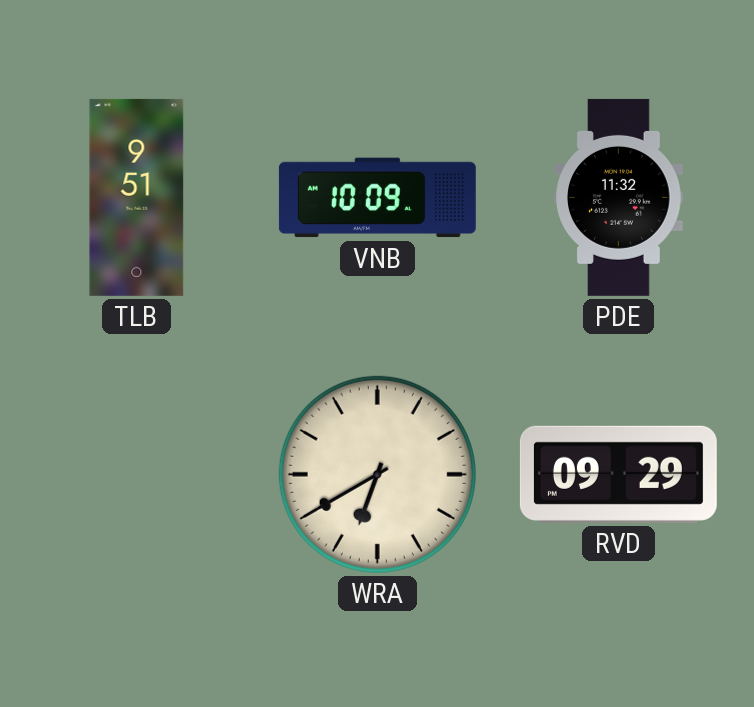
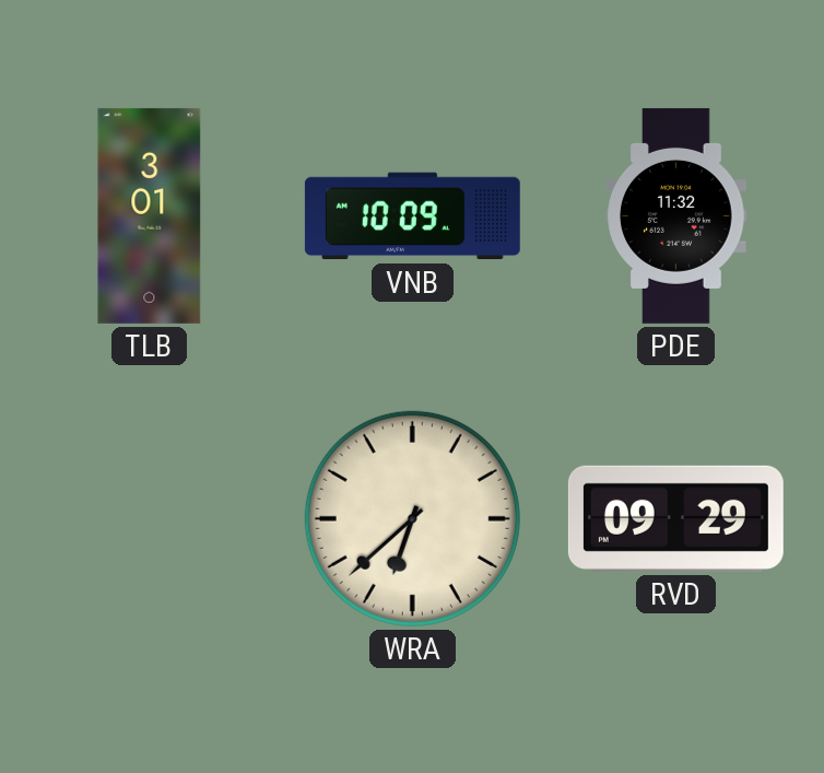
TLB: 9:51 -> 3:01 (150, 215)
WRA: 6:40 -> 6:38 (412, 518)
